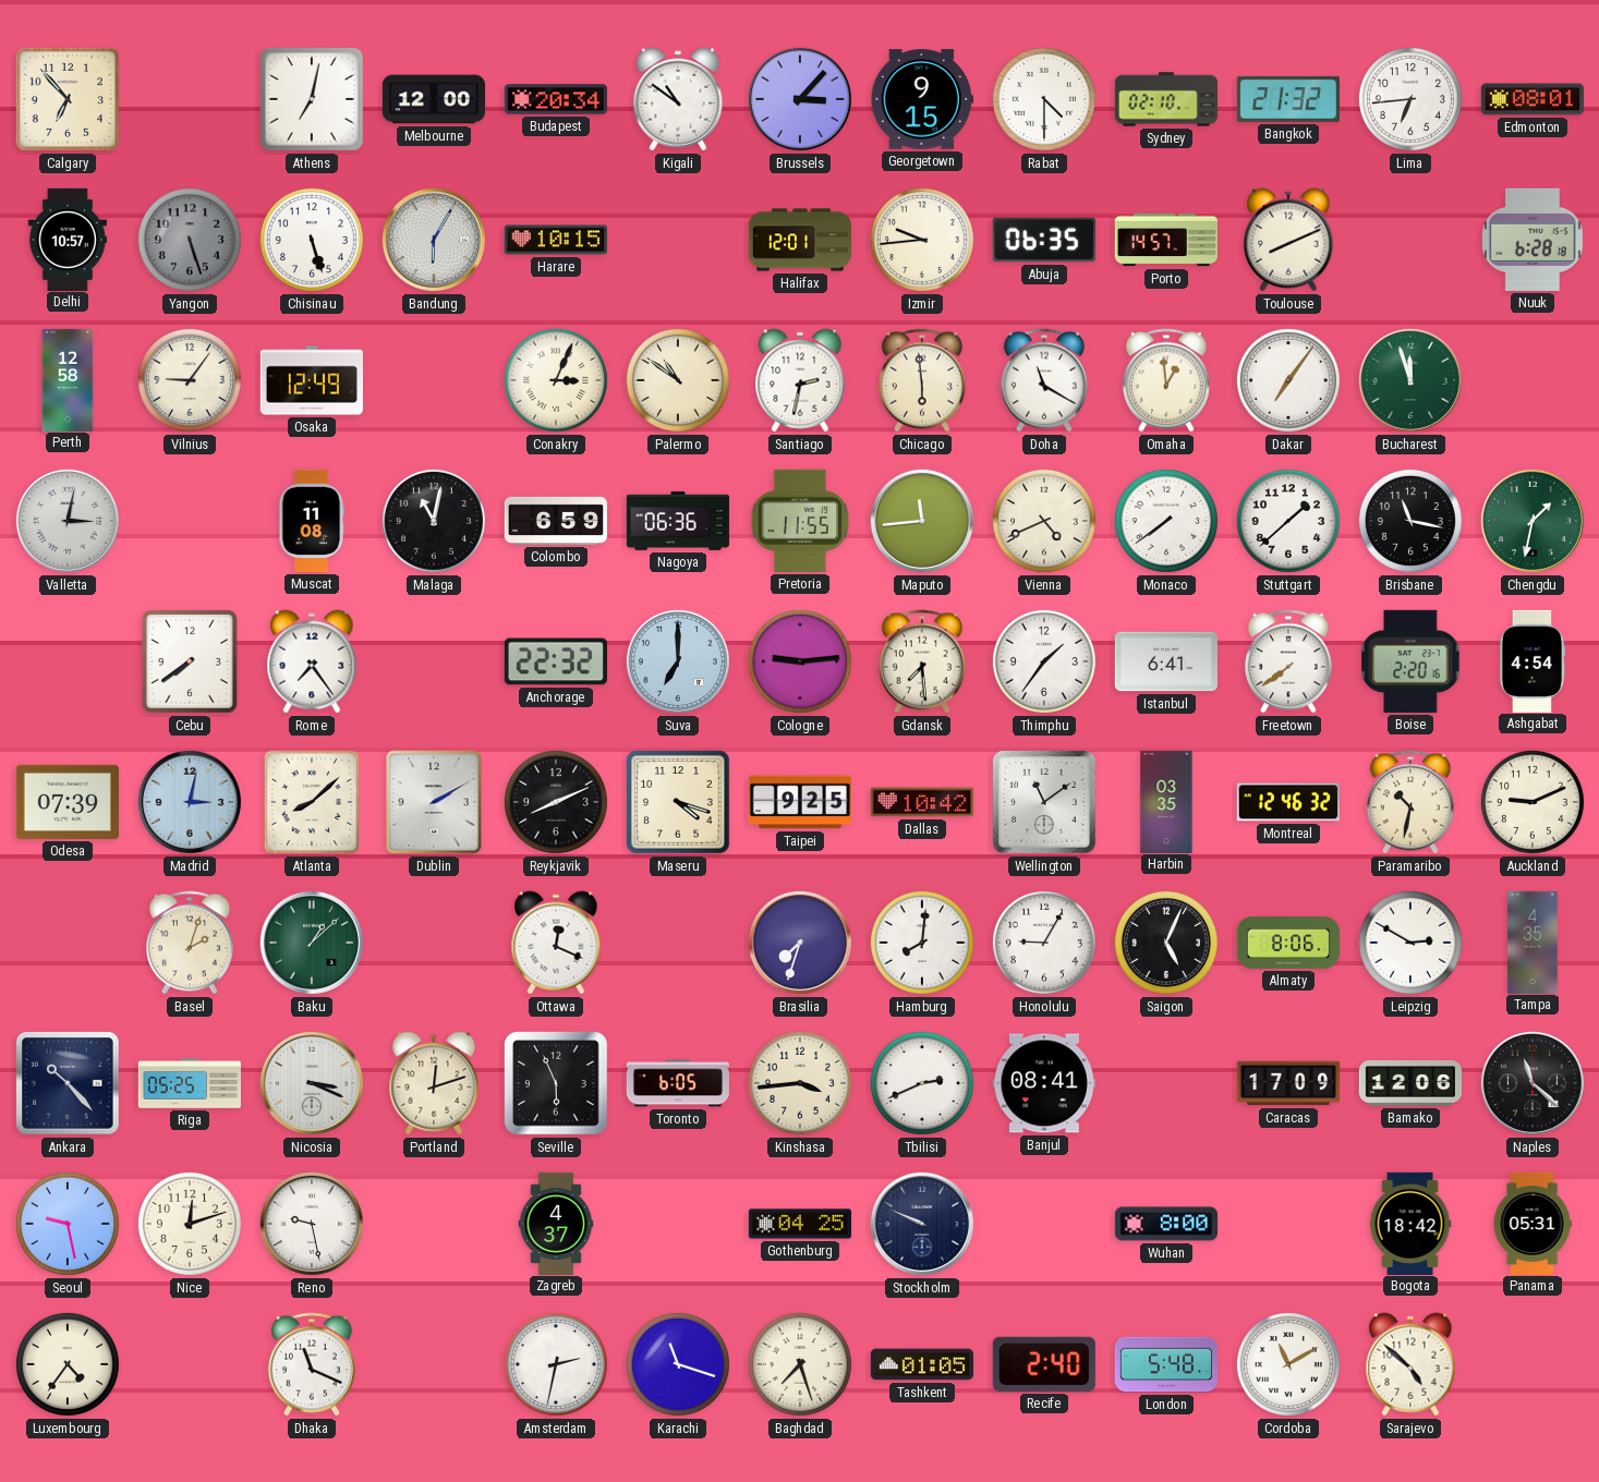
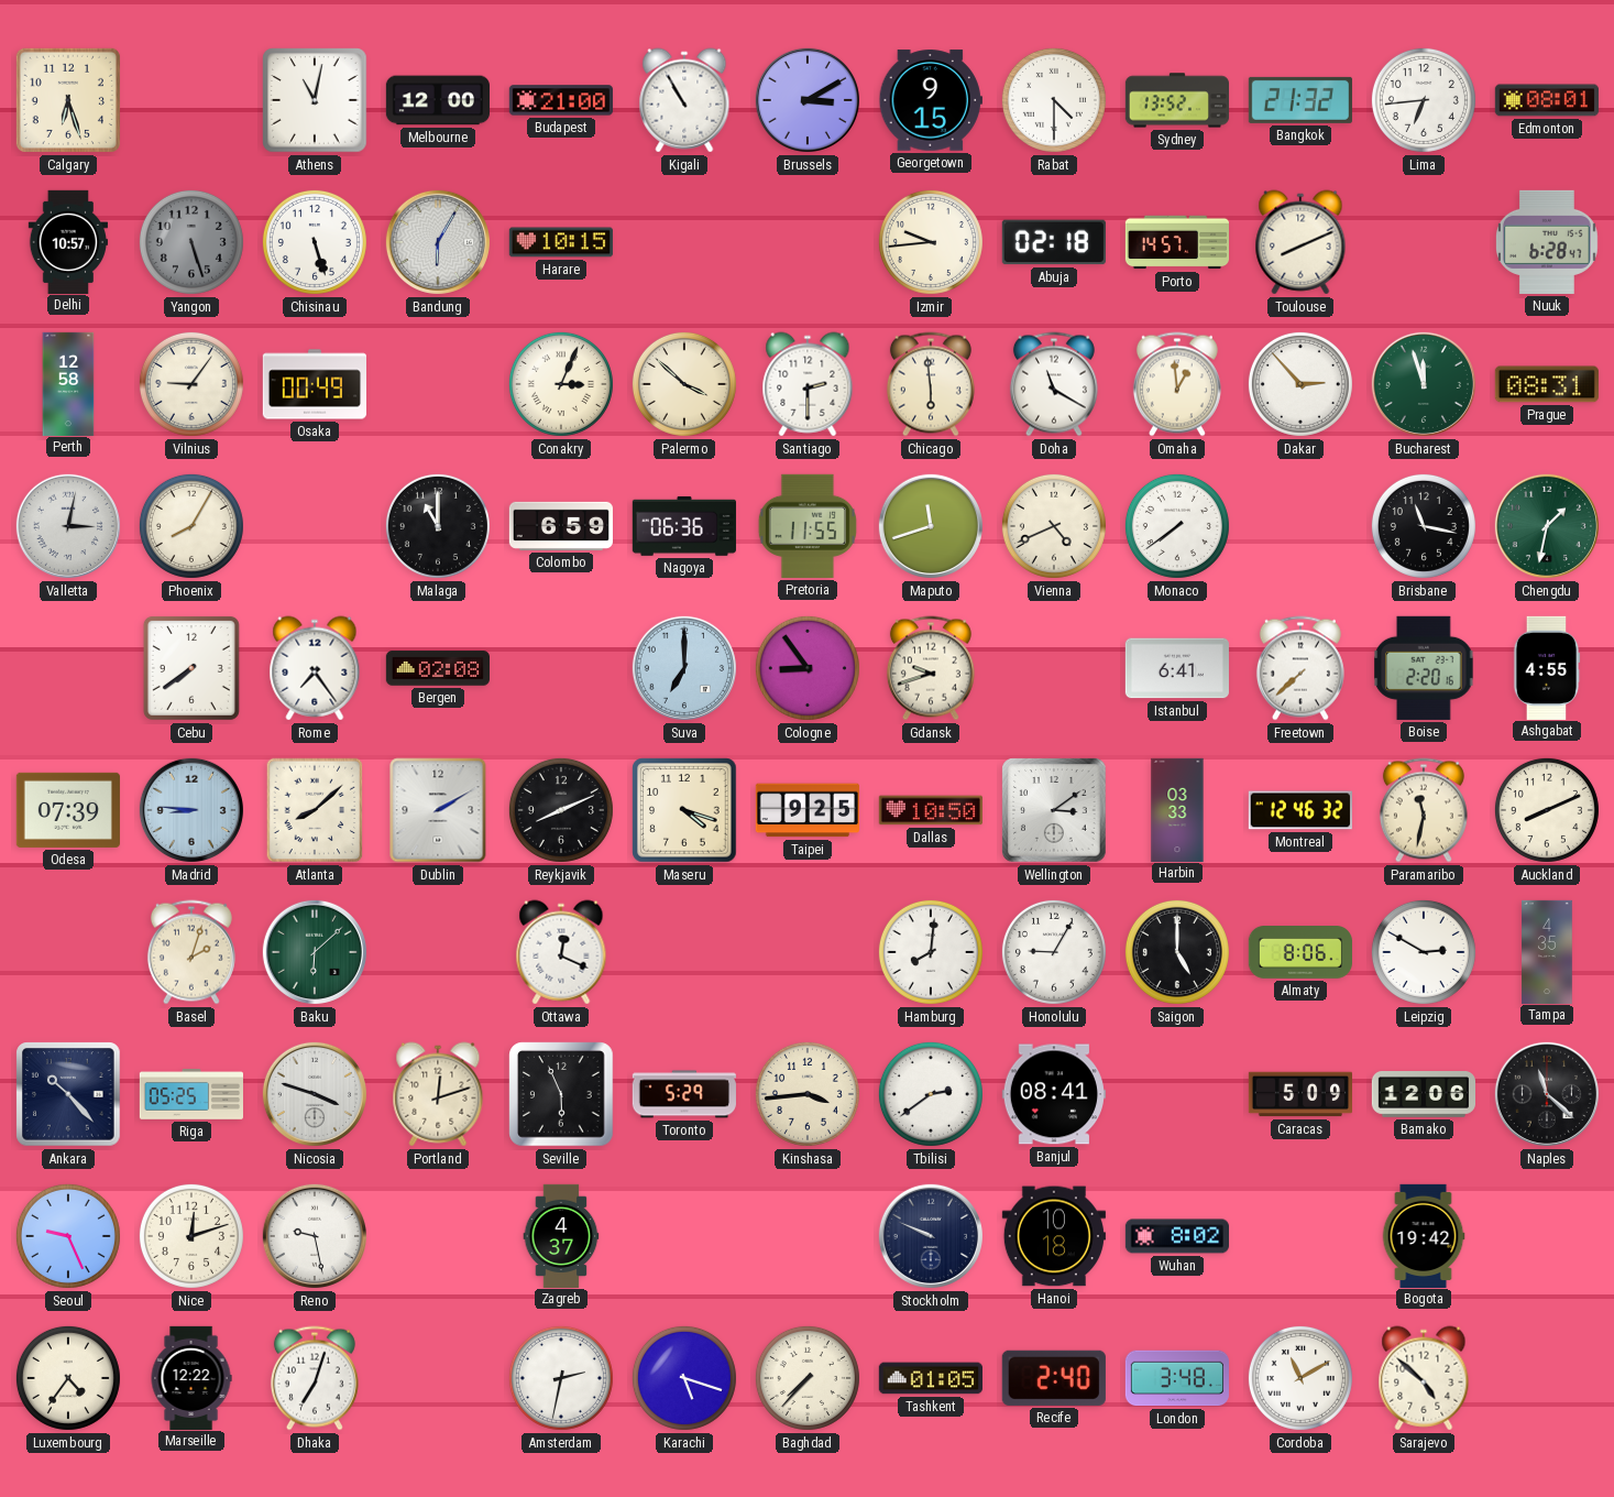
Calgary: 6:53 -> 6:27 (68, 100)
Athens: 7:02 -> 11:02 (315, 100)
Budapest: 20:34 -> 21:00 (561, 100)
Kigali: 10:51 -> 10:55 (684, 100)
Brussels: 3:07 -> 3:10 (808, 100)
Sydney: 02:10 -> 13:52 (1176, 100)
Halifax: 12:01 -> none (799, 240)
Abuja: 06:35 -> 02:18 (1054, 242)
Nuuk: 6:28:18 -> 6:28:47 (1547, 242)
Osaka: 12:49 -> 00:49 (314, 384)
Palermo: 10:51 -> 3:52 (684, 384)
Santiago: 2:32 -> 2:30 (808, 384)
Dakar: 7:06 -> 2:53 (1300, 384)
Prague: none -> 08:31 (1547, 384)
Phoenix: none -> 8:05 (191, 526)
Muscat: 11:08 -> none (312, 521)
Malaga: 11:02 -> 11:00 (438, 526)
Maputo: 11:44 -> 11:42 (931, 526)
Stuttgart: 1:38 -> none (1288, 521)
Bergen: none -> 02:08 (437, 668)
Anchorage: 22:32 -> none (556, 661)
Cologne: 9:14 -> 8:54 (808, 668)
Gdansk: 7:29 -> 9:42 (931, 668)
Thimphu: 1:36 -> none (1044, 661)
Freetown: 7:39 -> 7:38 (1300, 668)
Ashgabat: 4:54 -> 4:55 (1547, 667)
Madrid: 3:02 -> 8:46 (191, 810)
Dallas: 10:42 -> 10:50 (931, 810)
Wellington: 11:09 -> 3:09 (1054, 810)
Harbin: 03:35 -> 03:33 (1177, 809)
Paramaribo: 10:32 -> 11:32 (1424, 810)
Auckland: 9:11 -> 8:11 (1547, 810)
Baku: 1:08 -> 6:08 (315, 952)
Brasilia: 7:33 -> none (800, 943)
Saigon: 5:04 -> 5:00 (1177, 952)
Nicosia: 3:19 -> 3:48 (315, 1094)
Toronto: 6:05 -> 5:29 (684, 1094)
Tbilisi: 2:41 -> 2:39 (931, 1094)
Caracas: 17:09 -> 5:09 (1299, 1094)
Seoul: 9:28 -> 9:26 (68, 1236)
Gothenburg: 04:25 -> none (799, 1224)
Hanoi: none -> 10:18 (1054, 1236)
Wuhan: 8:00 -> 8:02 (1176, 1236)
Bogota: 18:42 -> 19:42 (1424, 1235)
Panama: 05:31 -> none (1533, 1223)
Marseille: none -> 12:22 (191, 1377)
Dhaka: 11:19 -> 7:03 (315, 1378)
Karachi: 11:18 -> 5:18 (684, 1378)
Baghdad: 7:27 -> 7:37 (808, 1378)
London: 5:48 -> 3:48 (1176, 1378)
